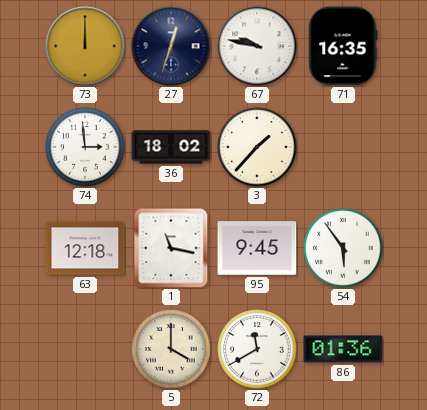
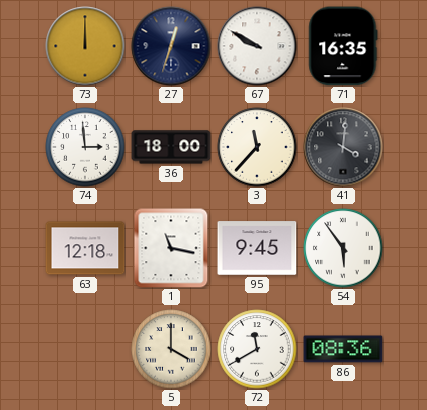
67: 9:47 -> 9:50 (257, 46)
36: 18:02 -> 18:00 (171, 147)
3: 1:37 -> 11:37 (257, 147)
41: none -> 4:01 (343, 147)
86: 01:36 -> 08:36 (343, 349)
